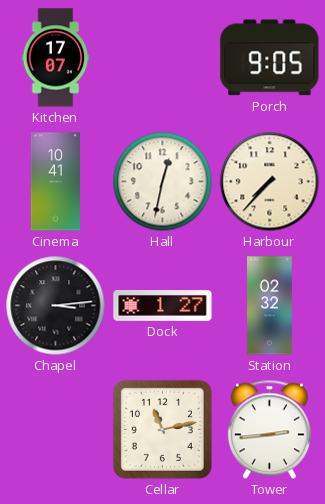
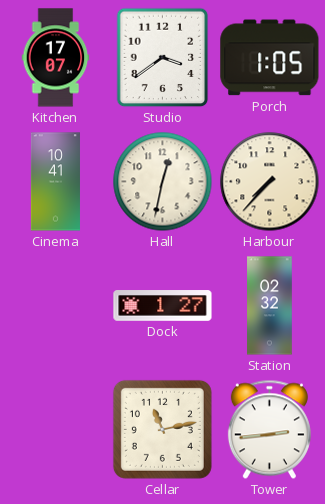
Studio: none -> 3:39 (163, 58)
Porch: 9:05 -> 1:05 (270, 58)
Chapel: 3:14 -> none (56, 306)
